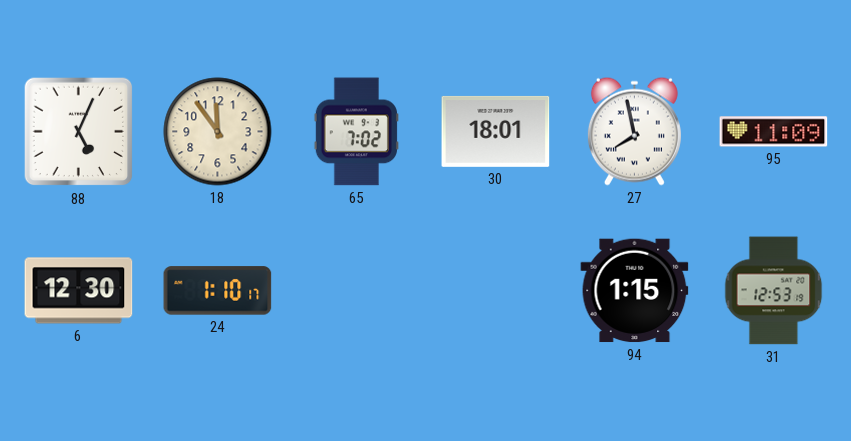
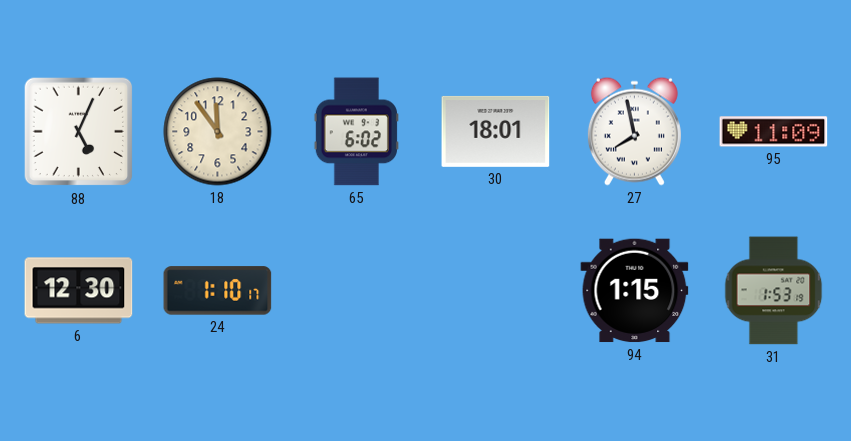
65: 7:02 -> 6:02 (356, 132)
31: 12:53 -> 1:53 (774, 291)
